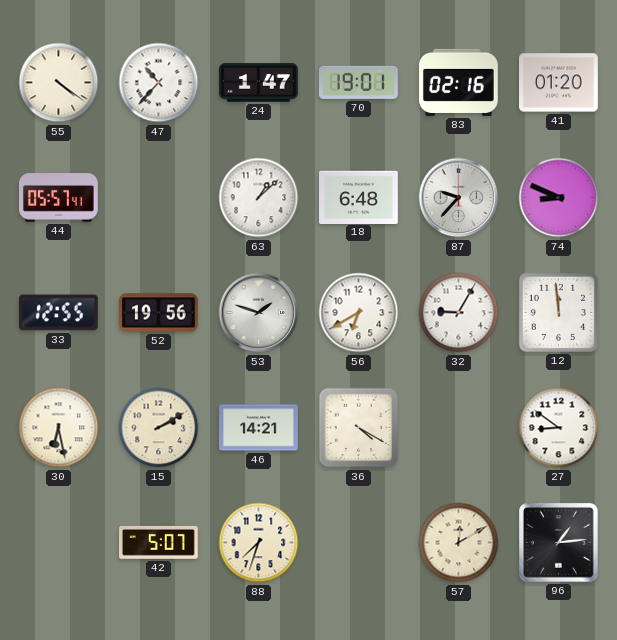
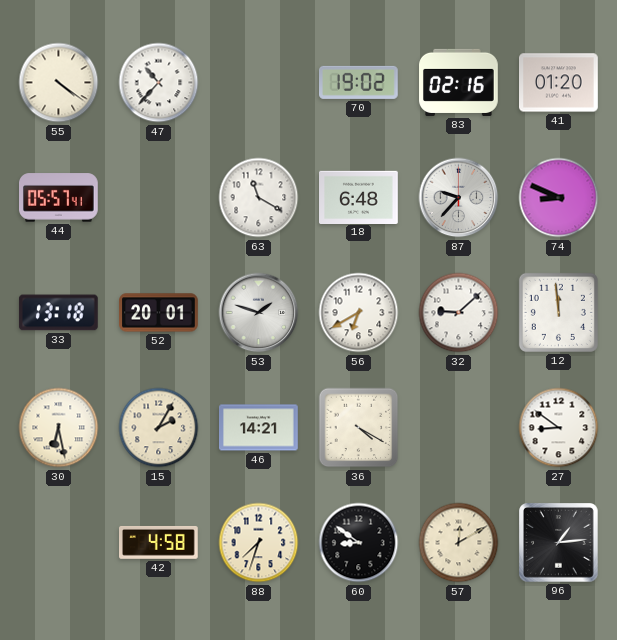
24: 1:47 -> none (259, 83)
70: 19:01 -> 19:02 (359, 82)
63: 1:08 -> 11:20 (259, 198)
33: 12:55 -> 13:18 (58, 313)
52: 19:56 -> 20:01 (159, 313)
32: 9:05 -> 9:08 (459, 313)
15: 2:10 -> 2:05 (159, 428)
42: 5:07 -> 4:58 (159, 542)
60: none -> 8:51 (359, 543)
